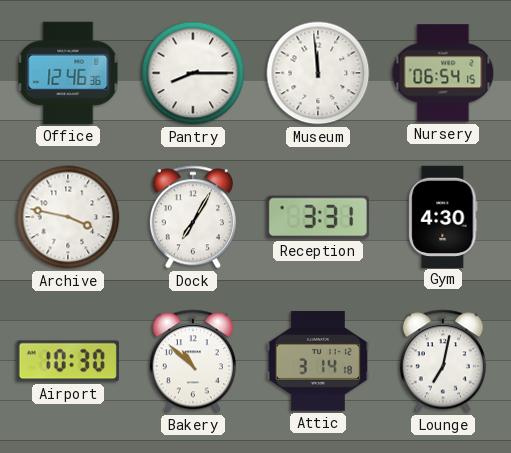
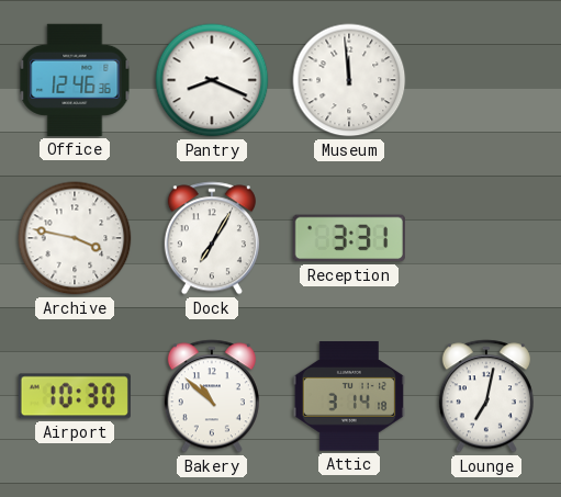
Pantry: 8:15 -> 8:19 (212, 80)
Nursery: 06:54 -> none (443, 73)
Gym: 4:30 -> none (443, 216)
